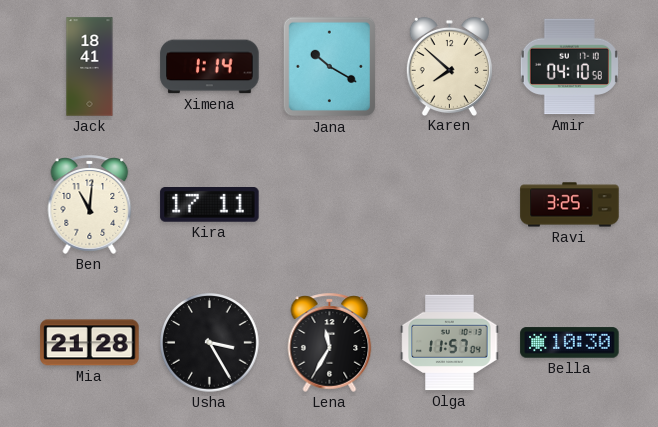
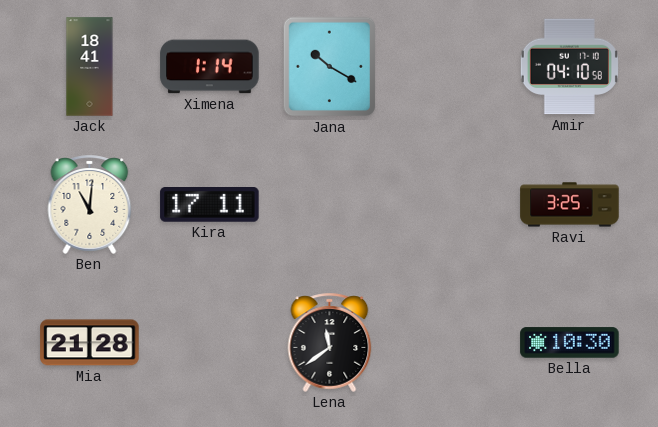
Karen: 7:52 -> none (449, 66)
Usha: 3:25 -> none (210, 343)
Lena: 11:35 -> 11:39 (330, 342)
Olga: 11:57 -> none (450, 343)
